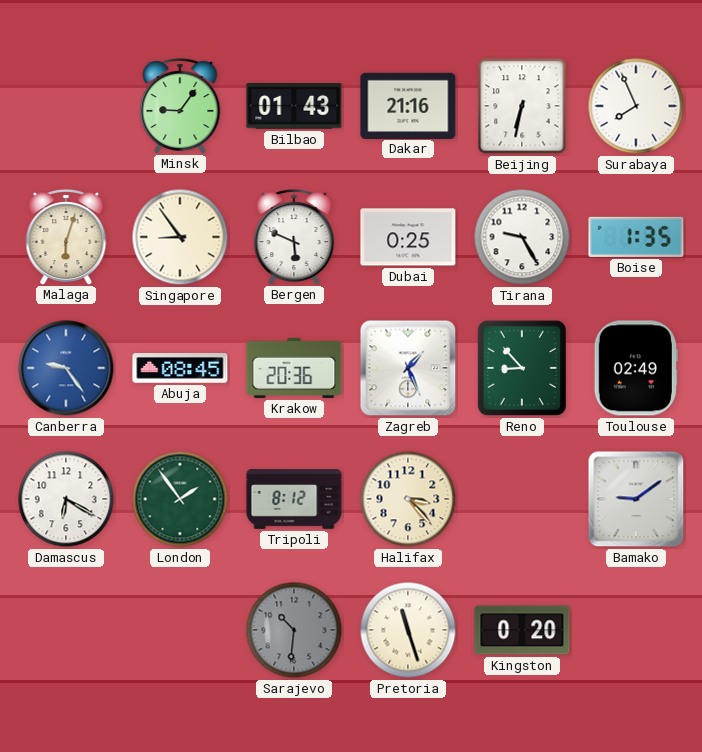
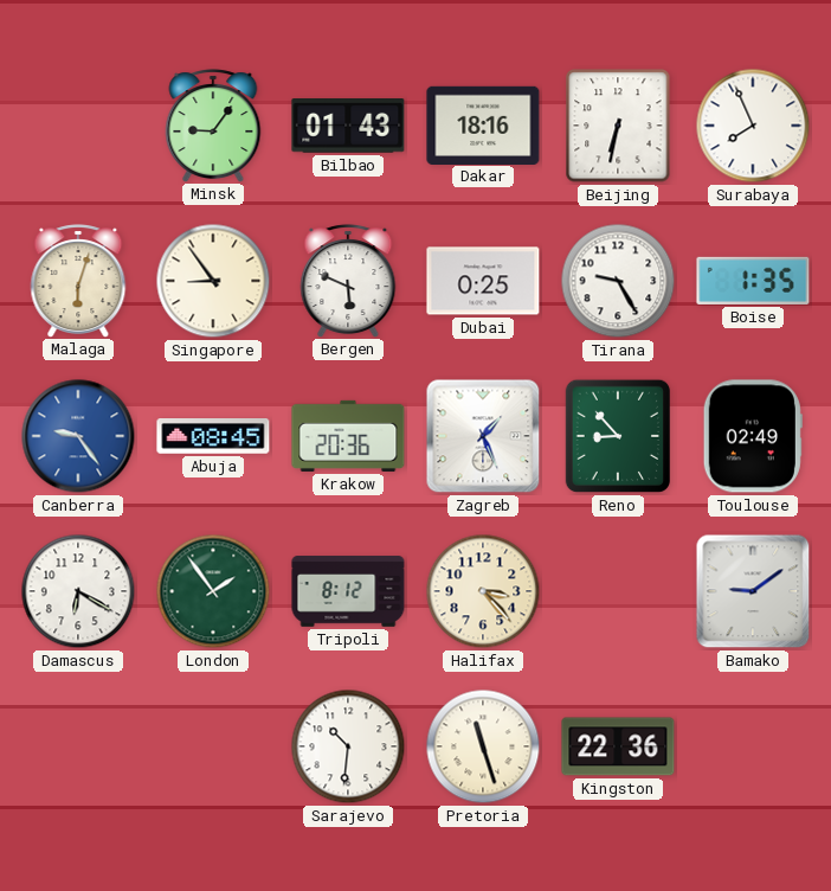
Dakar: 21:16 -> 18:16 (483, 124)
Sarajevo dial: grey -> white (348, 746)
Kingston: 0:20 -> 22:36 (618, 746)
